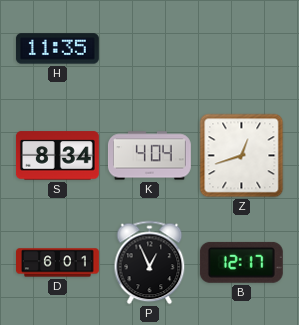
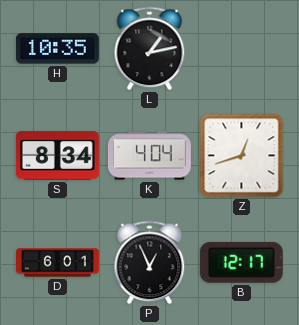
H: 11:35 -> 10:35 (57, 49)
L: none -> 1:13 (150, 49)
